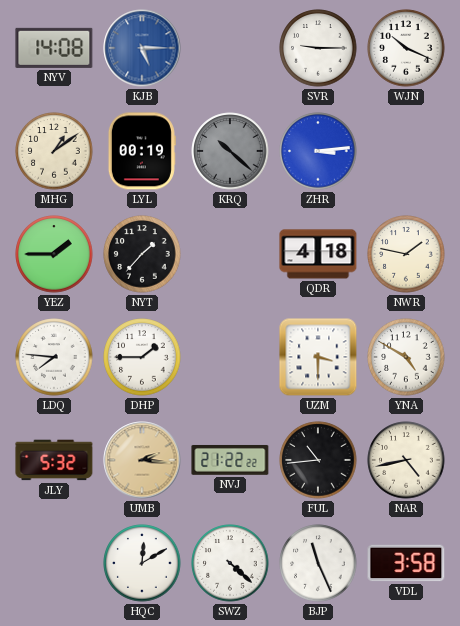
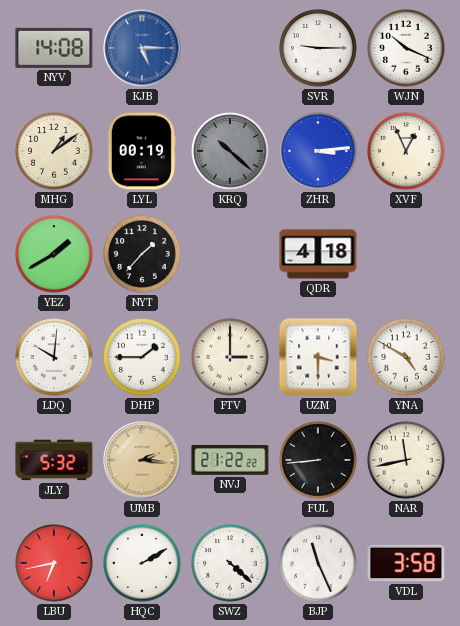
XVF: none -> 12:56 (406, 151)
YEZ: 1:45 -> 1:40 (54, 254)
NWR: 1:47 -> none (406, 254)
LDQ: 7:46 -> 10:01 (54, 357)
FTV: none -> 3:00 (230, 357)
FUL: 10:44 -> 8:44 (318, 460)
NAR: 4:43 -> 11:43 (406, 460)
LBU: none -> 6:43 (54, 563)
HQC: 12:10 -> 2:10 (142, 563)
